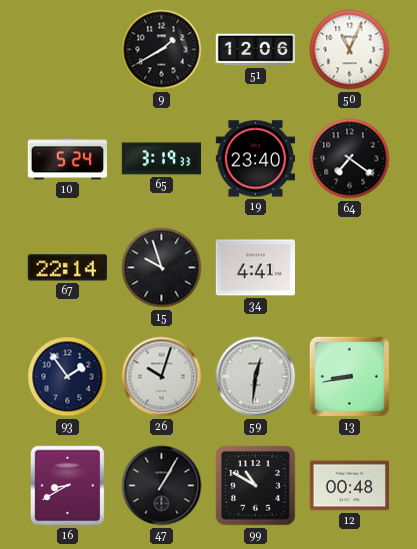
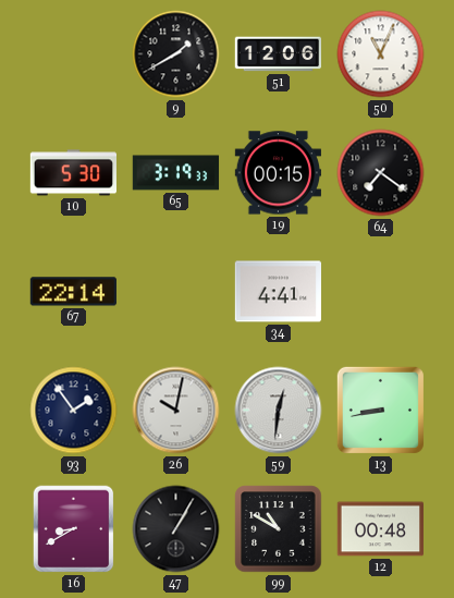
10: 5:24 -> 5:30 (73, 173)
19: 23:40 -> 00:15 (278, 173)
15: 9:57 -> none (162, 268)
26: 10:03 -> 10:02 (176, 411)
